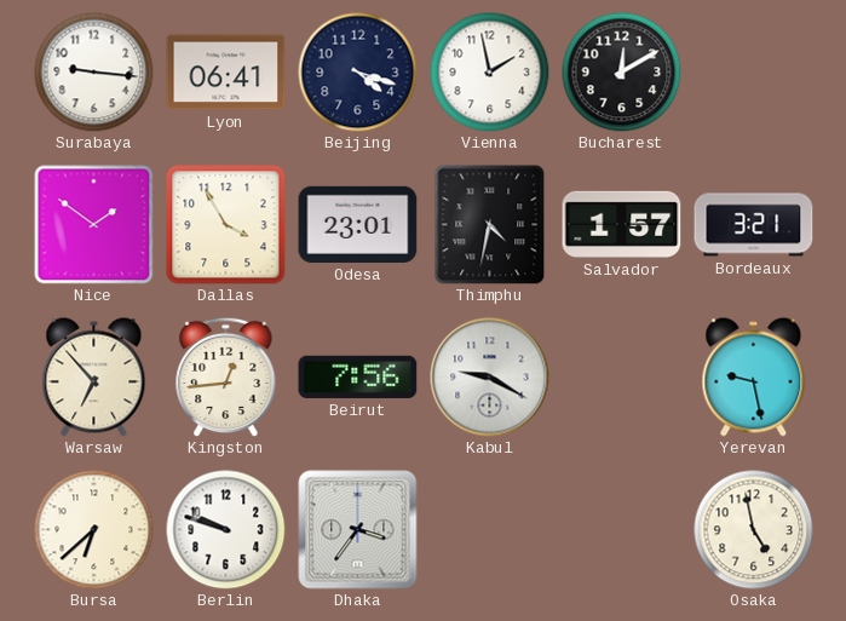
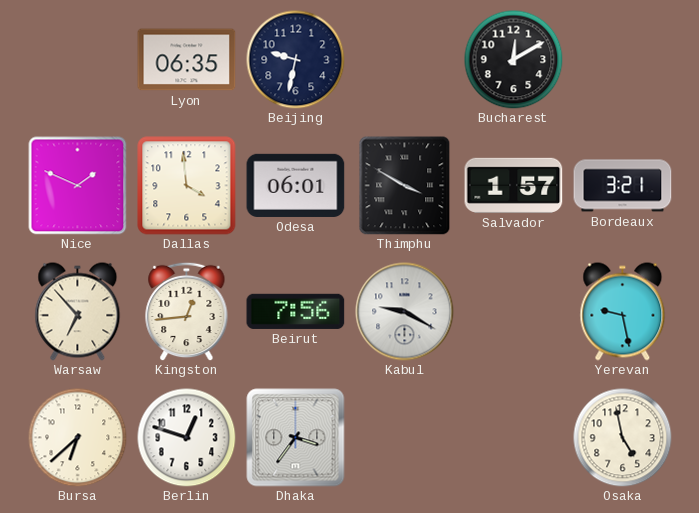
Surabaya: 9:16 -> none (94, 73)
Lyon: 06:41 -> 06:35 (187, 60)
Beijing: 4:18 -> 9:32 (296, 60)
Vienna: 1:58 -> none (490, 73)
Nice: 1:51 -> 1:49 (78, 186)
Dallas: 3:55 -> 3:59 (187, 186)
Odesa: 23:01 -> 06:01 (296, 185)
Thimphu: 4:32 -> 3:50 (405, 186)
Berlin: 9:48 -> 12:48 (187, 438)
